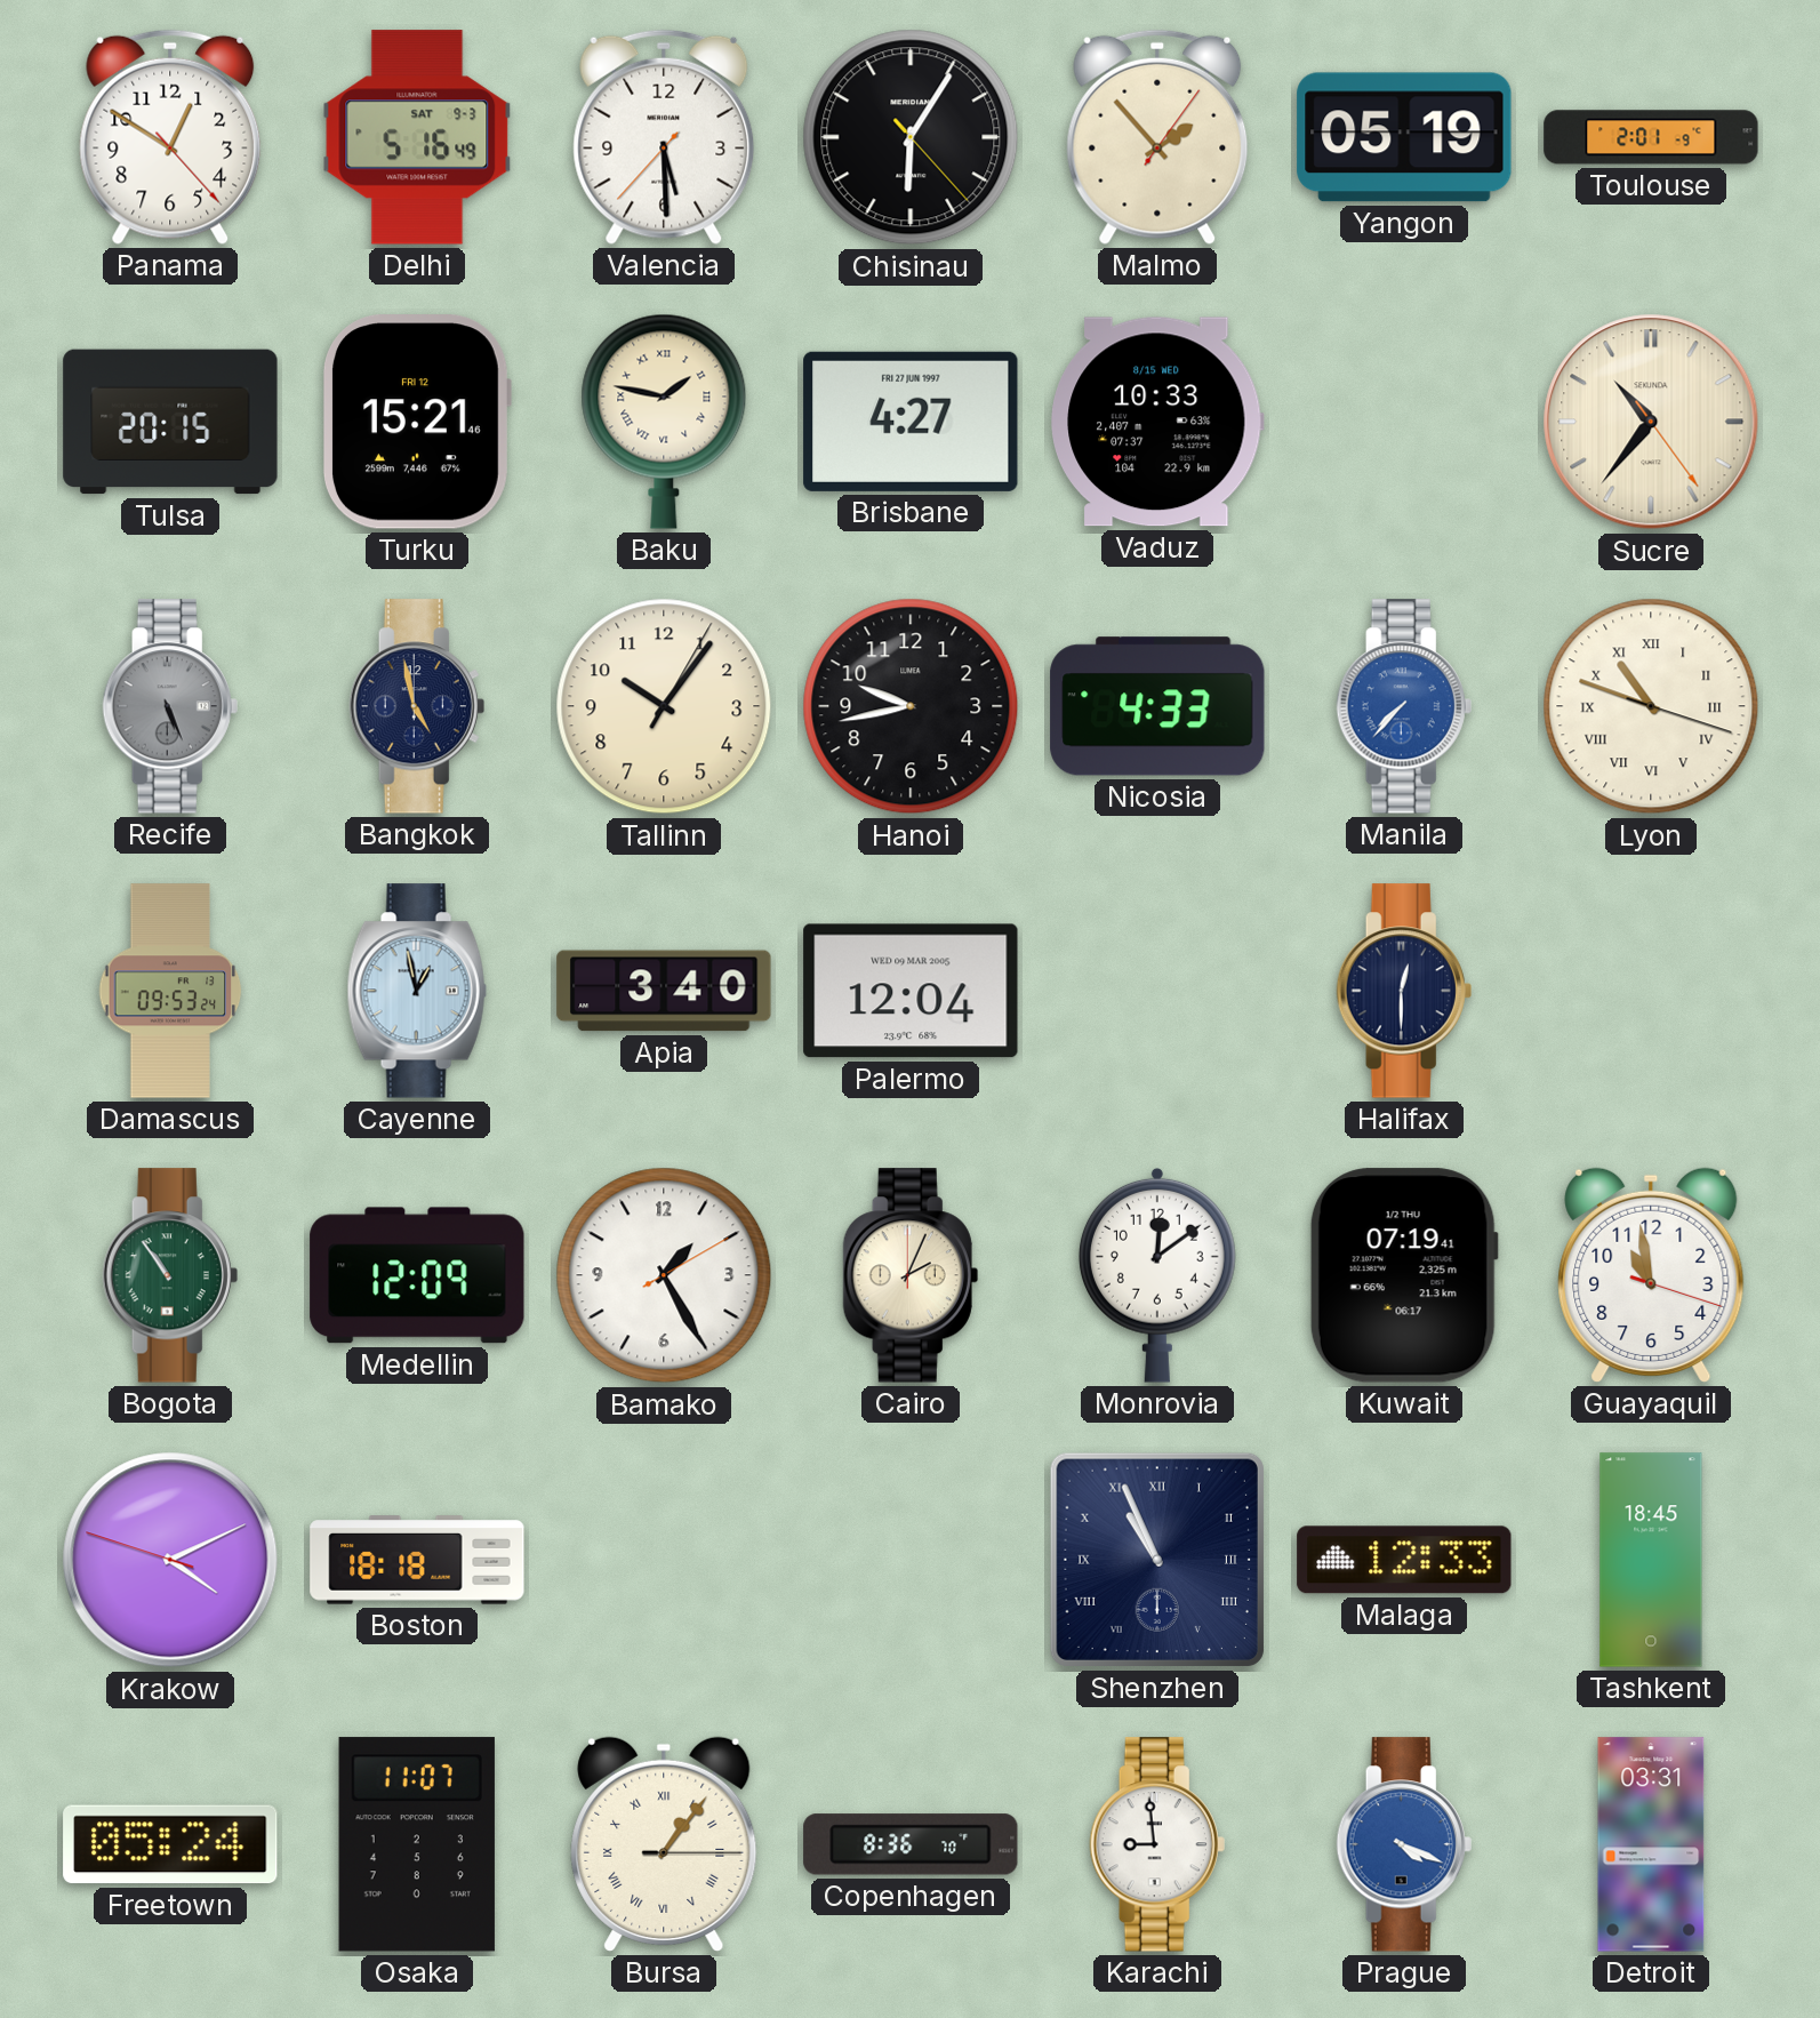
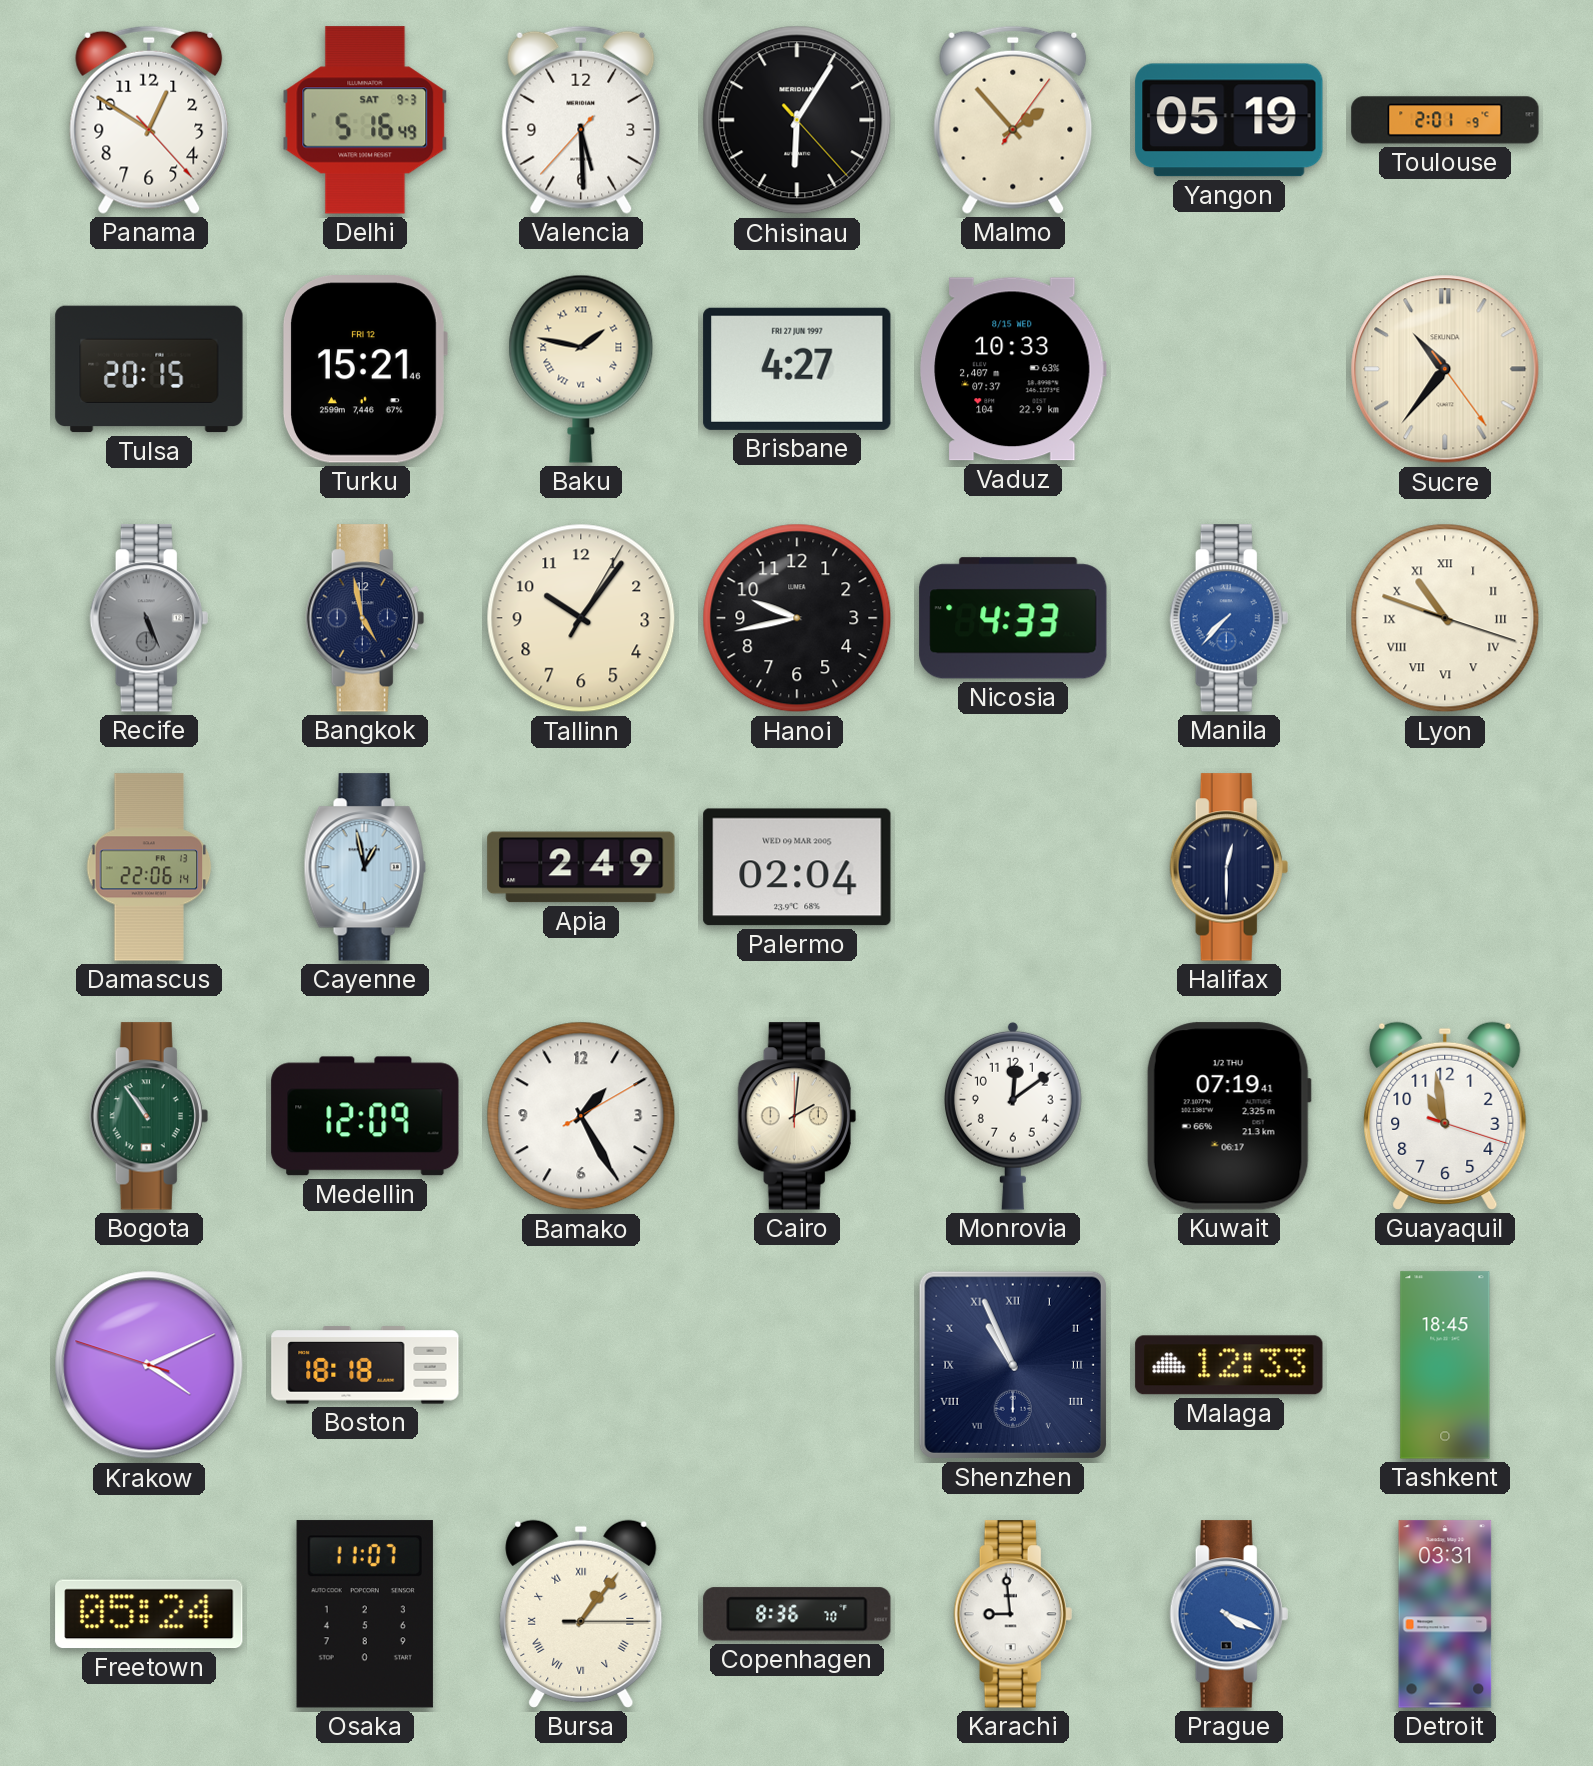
Damascus: 09:53 -> 22:06 (149, 867)
Apia: 3:40 -> 2:49 (581, 867)
Palermo: 12:04 -> 02:04 (797, 867)
Cairo: 2:04 -> 2:01 (797, 1116)
